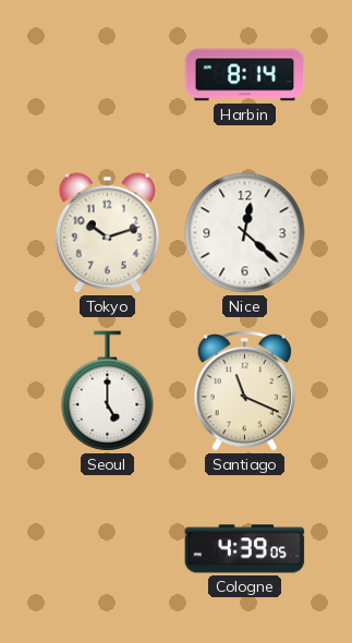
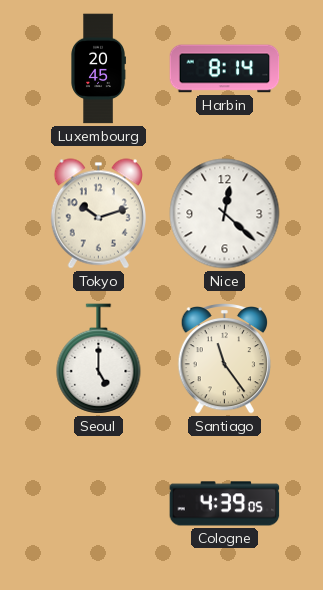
Luxembourg: none -> 20:45 (98, 69)
Santiago: 11:19 -> 11:24 (224, 358)
